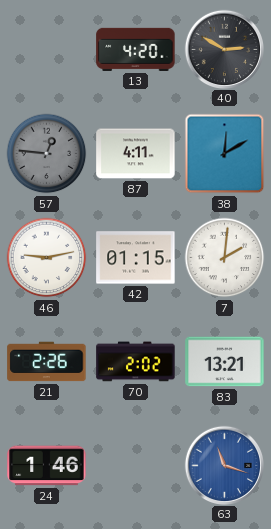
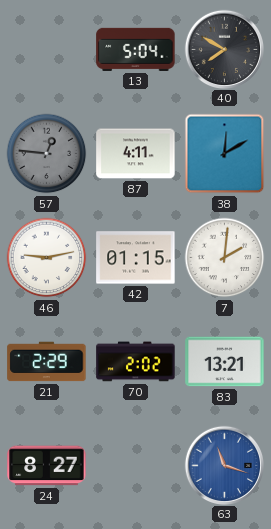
13: 4:20 -> 5:04 (136, 49)
40: 2:50 -> 7:50 (224, 49)
21: 2:26 -> 2:29 (47, 362)
24: 1:46 -> 8:27 (47, 466)
